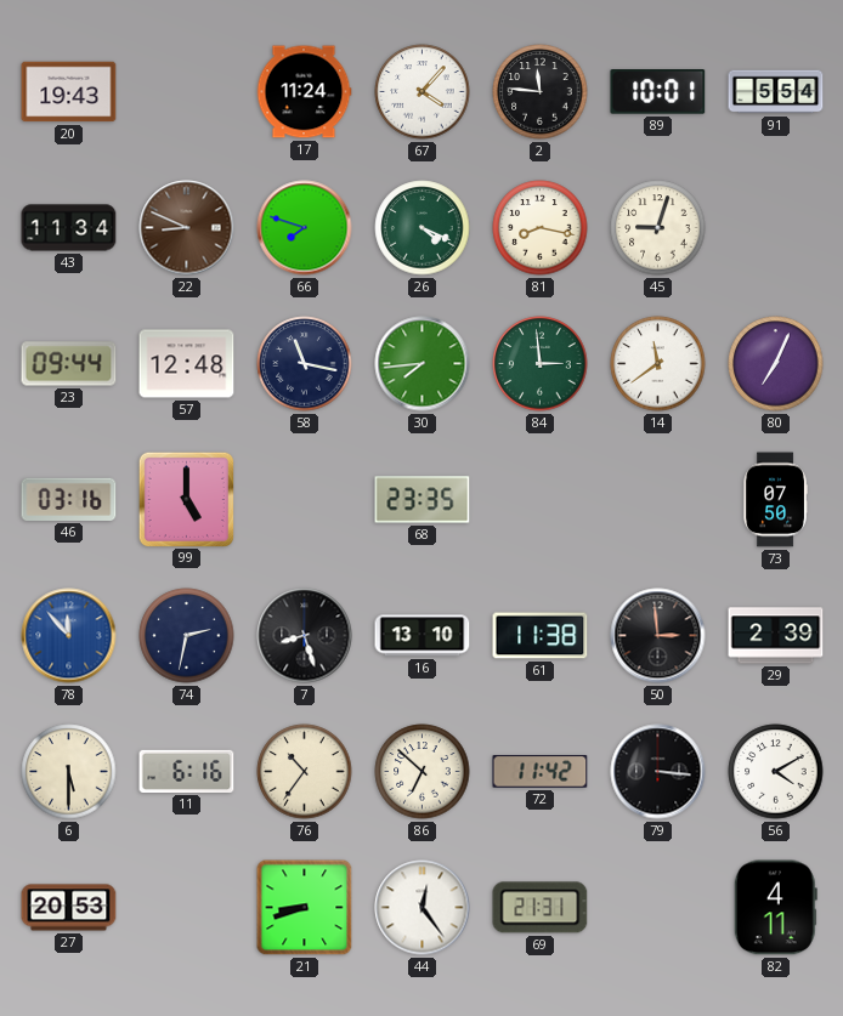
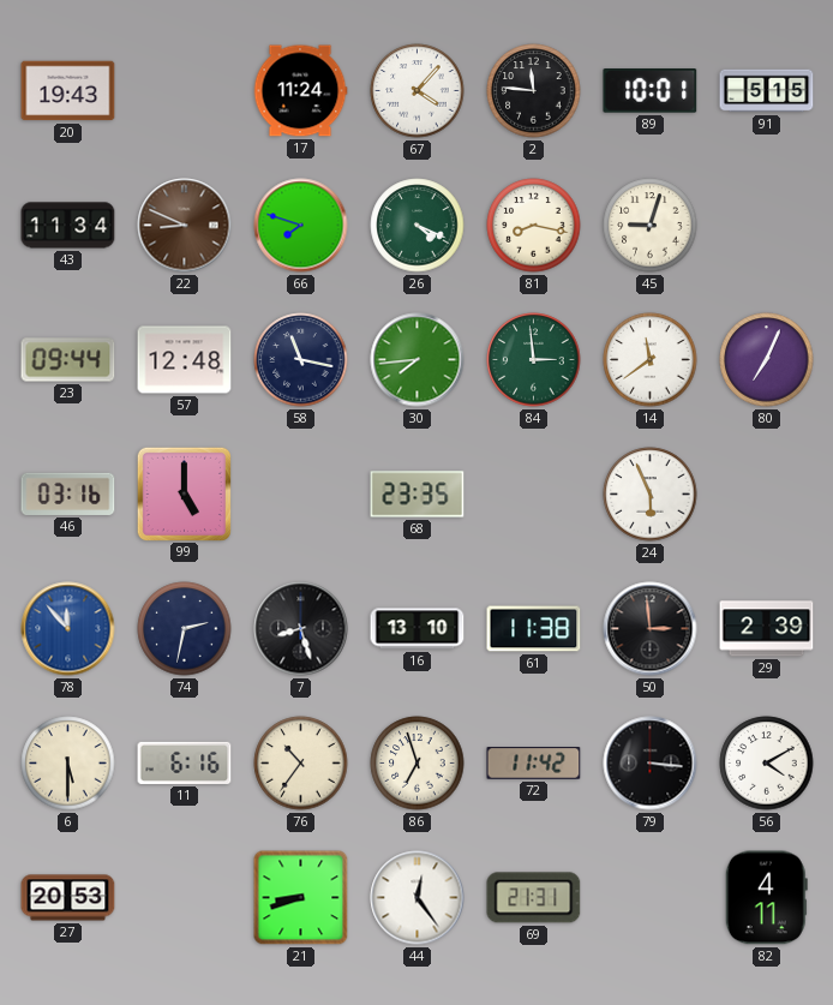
91: 5:54 -> 5:15 (767, 91)
24: none -> 5:56 (651, 495)
73: 07:50 -> none (775, 500)
86: 6:52 -> 6:57 (418, 764)
